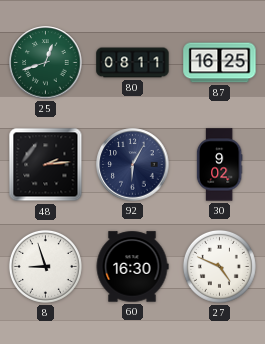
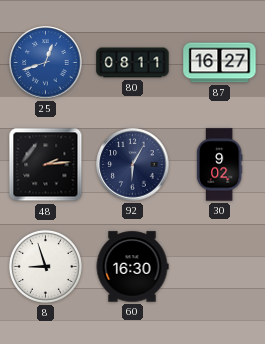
25 dial: green -> blue (46, 63)
87: 16:25 -> 16:27 (220, 63)
27: 4:49 -> none (219, 266)
